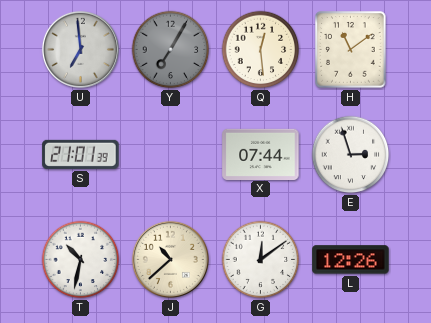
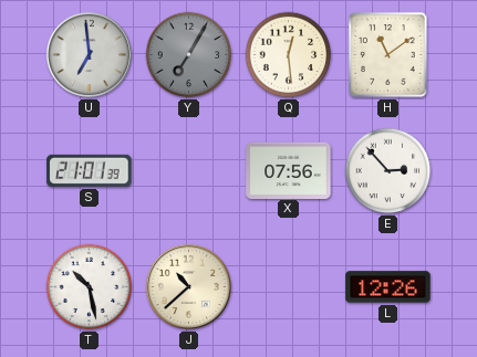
X: 07:44 -> 07:56 (289, 170)
E: 2:57 -> 2:53 (388, 171)
T: 10:32 -> 10:28 (90, 287)
G: 12:09 -> none (261, 260)
